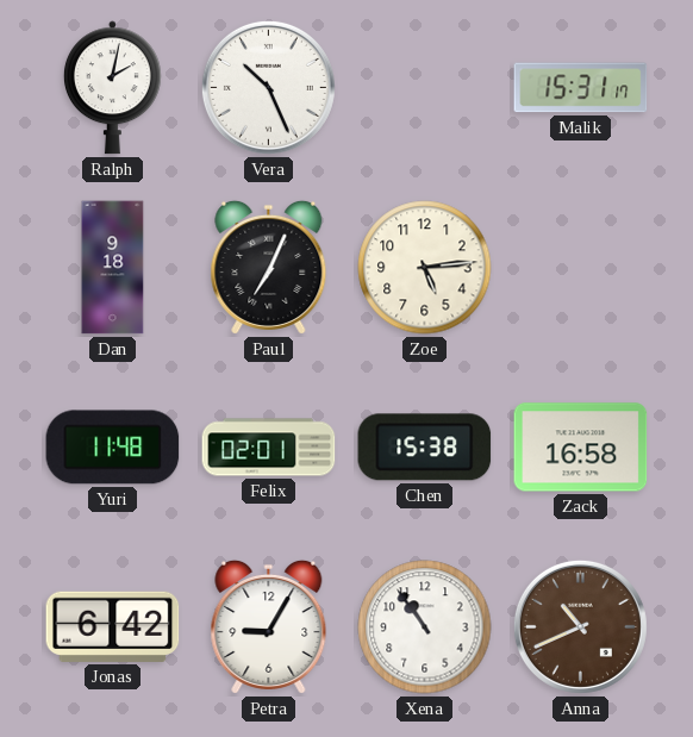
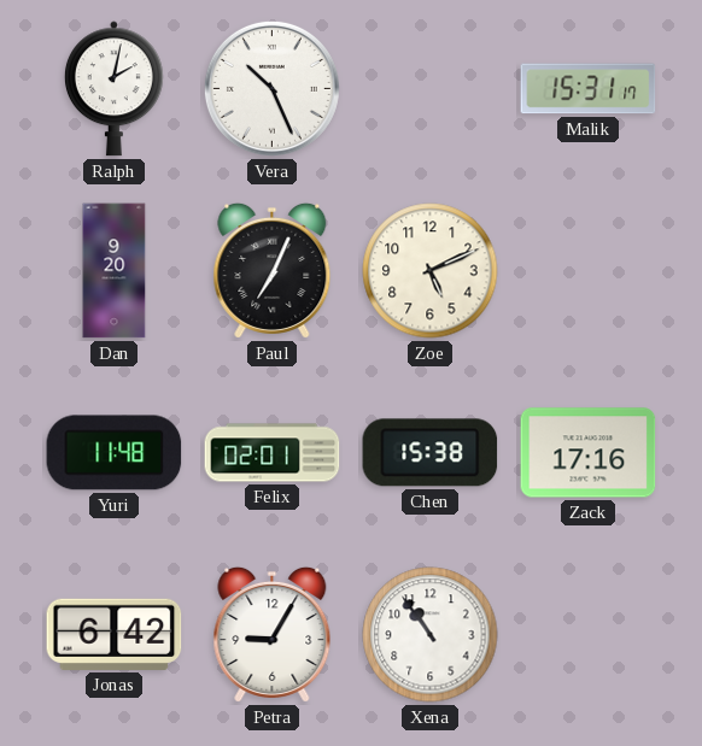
Dan: 9:18 -> 9:20 (115, 271)
Zoe: 5:14 -> 5:11 (431, 271)
Zack: 16:58 -> 17:16 (589, 453)
Anna: 10:41 -> none (580, 626)
